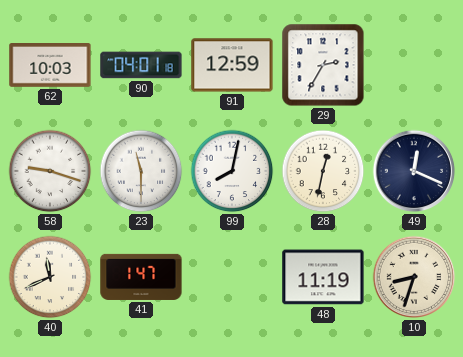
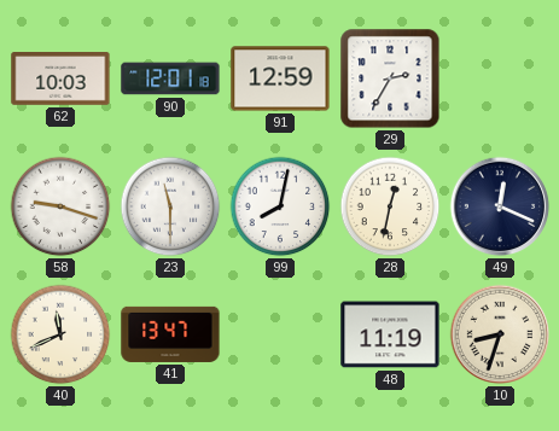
90: 04:01 -> 12:01 (170, 78)
41: 1:47 -> 13:47 (170, 334)
